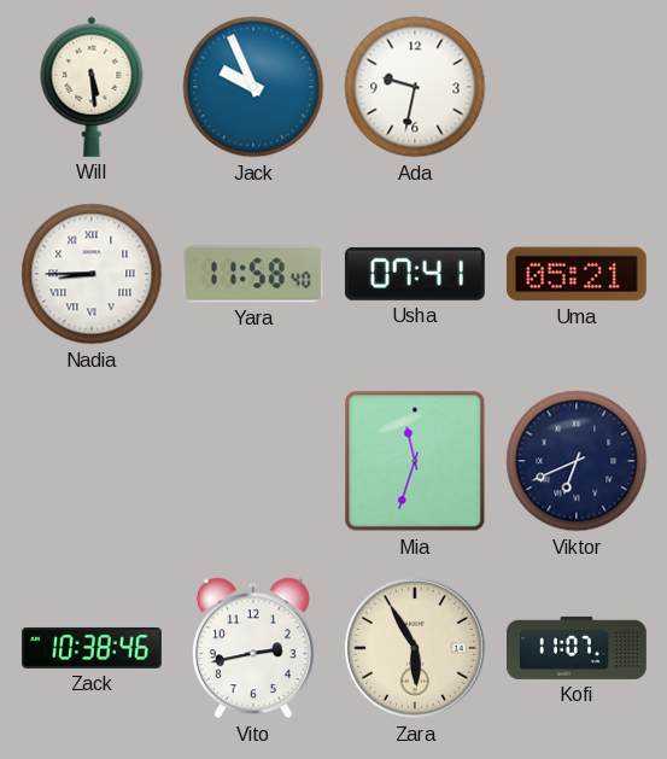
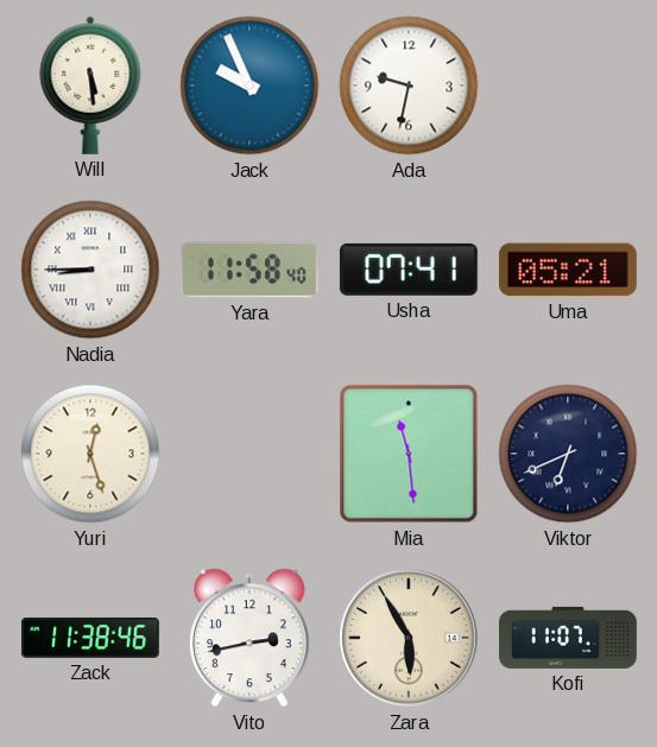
Yuri: none -> 12:27 (90, 454)
Mia: 11:33 -> 11:29 (409, 454)
Zack: 10:38 -> 11:38 (90, 638)
